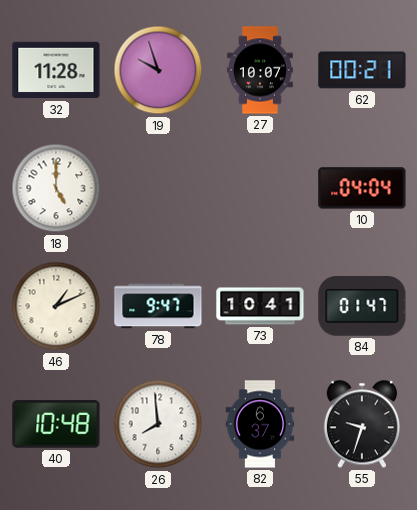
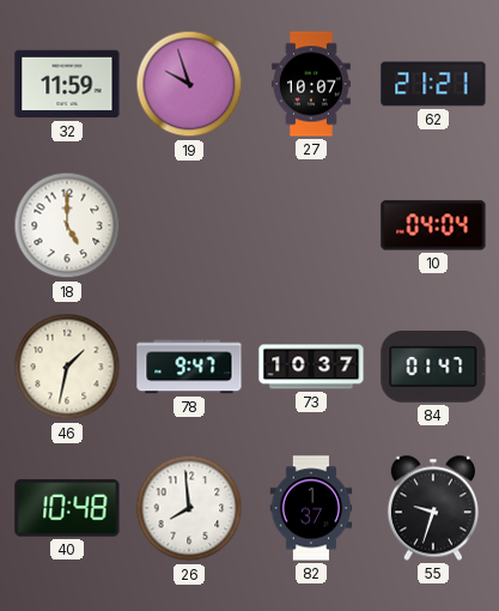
32: 11:28 -> 11:59 (67, 84)
62: 00:21 -> 21:21 (433, 84)
46: 1:11 -> 1:32 (67, 367)
73: 10:41 -> 10:37 (311, 367)
82: 6:37 -> 1:37 (311, 508)
